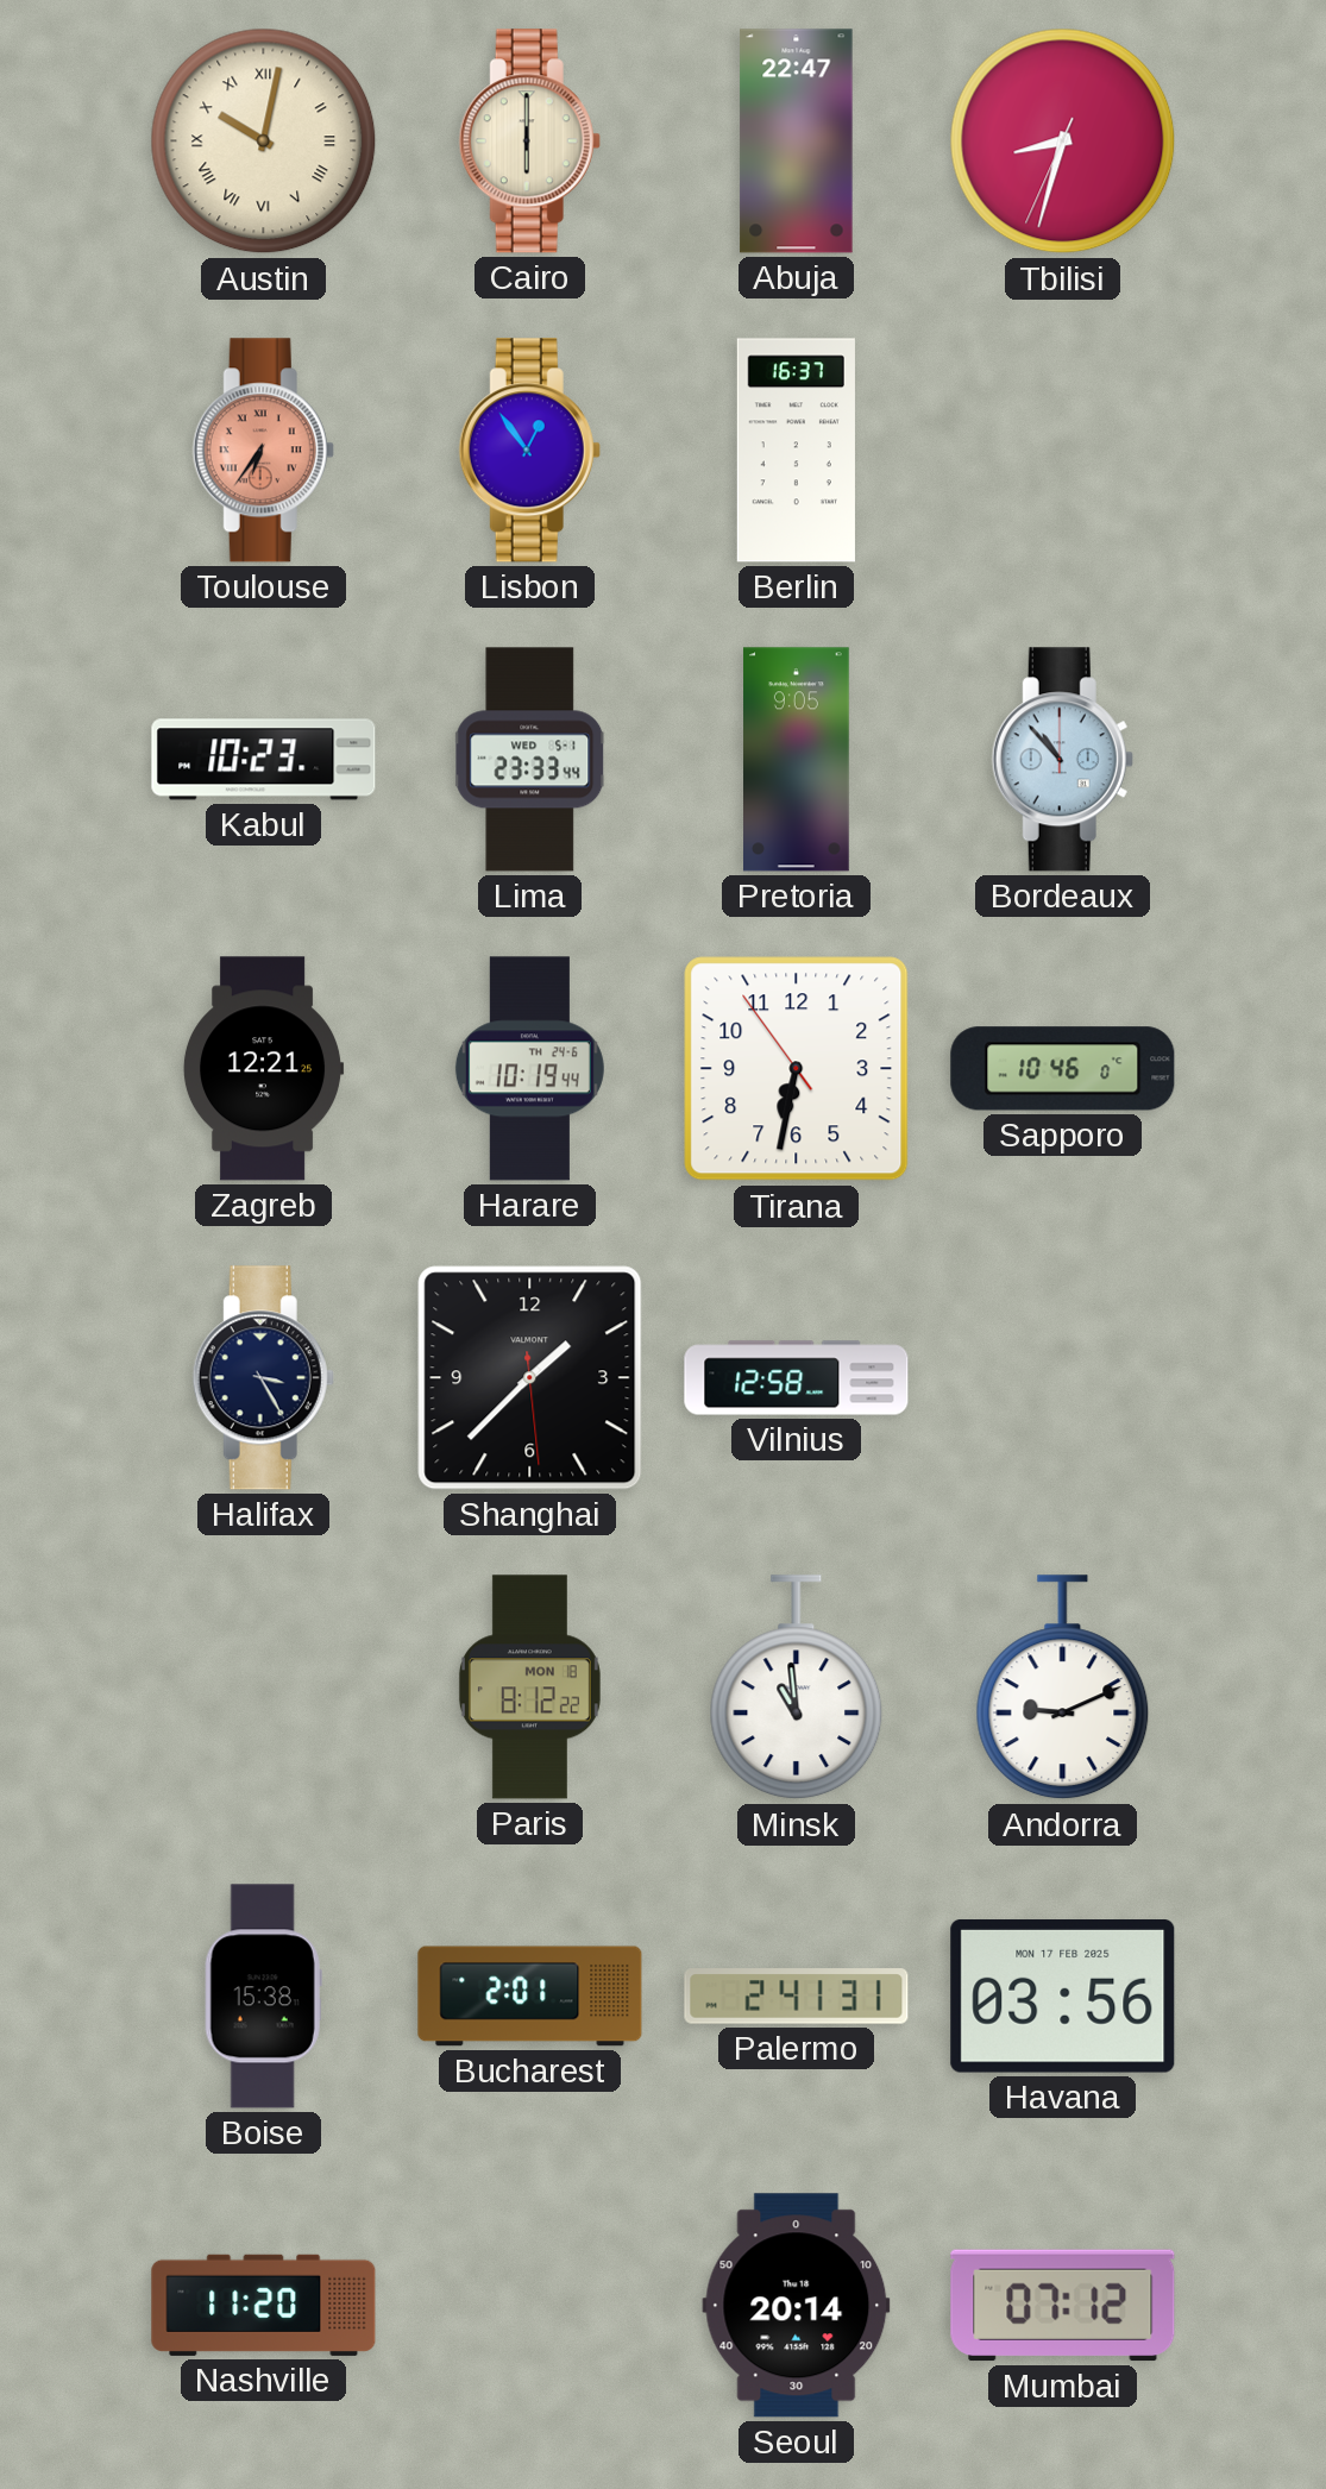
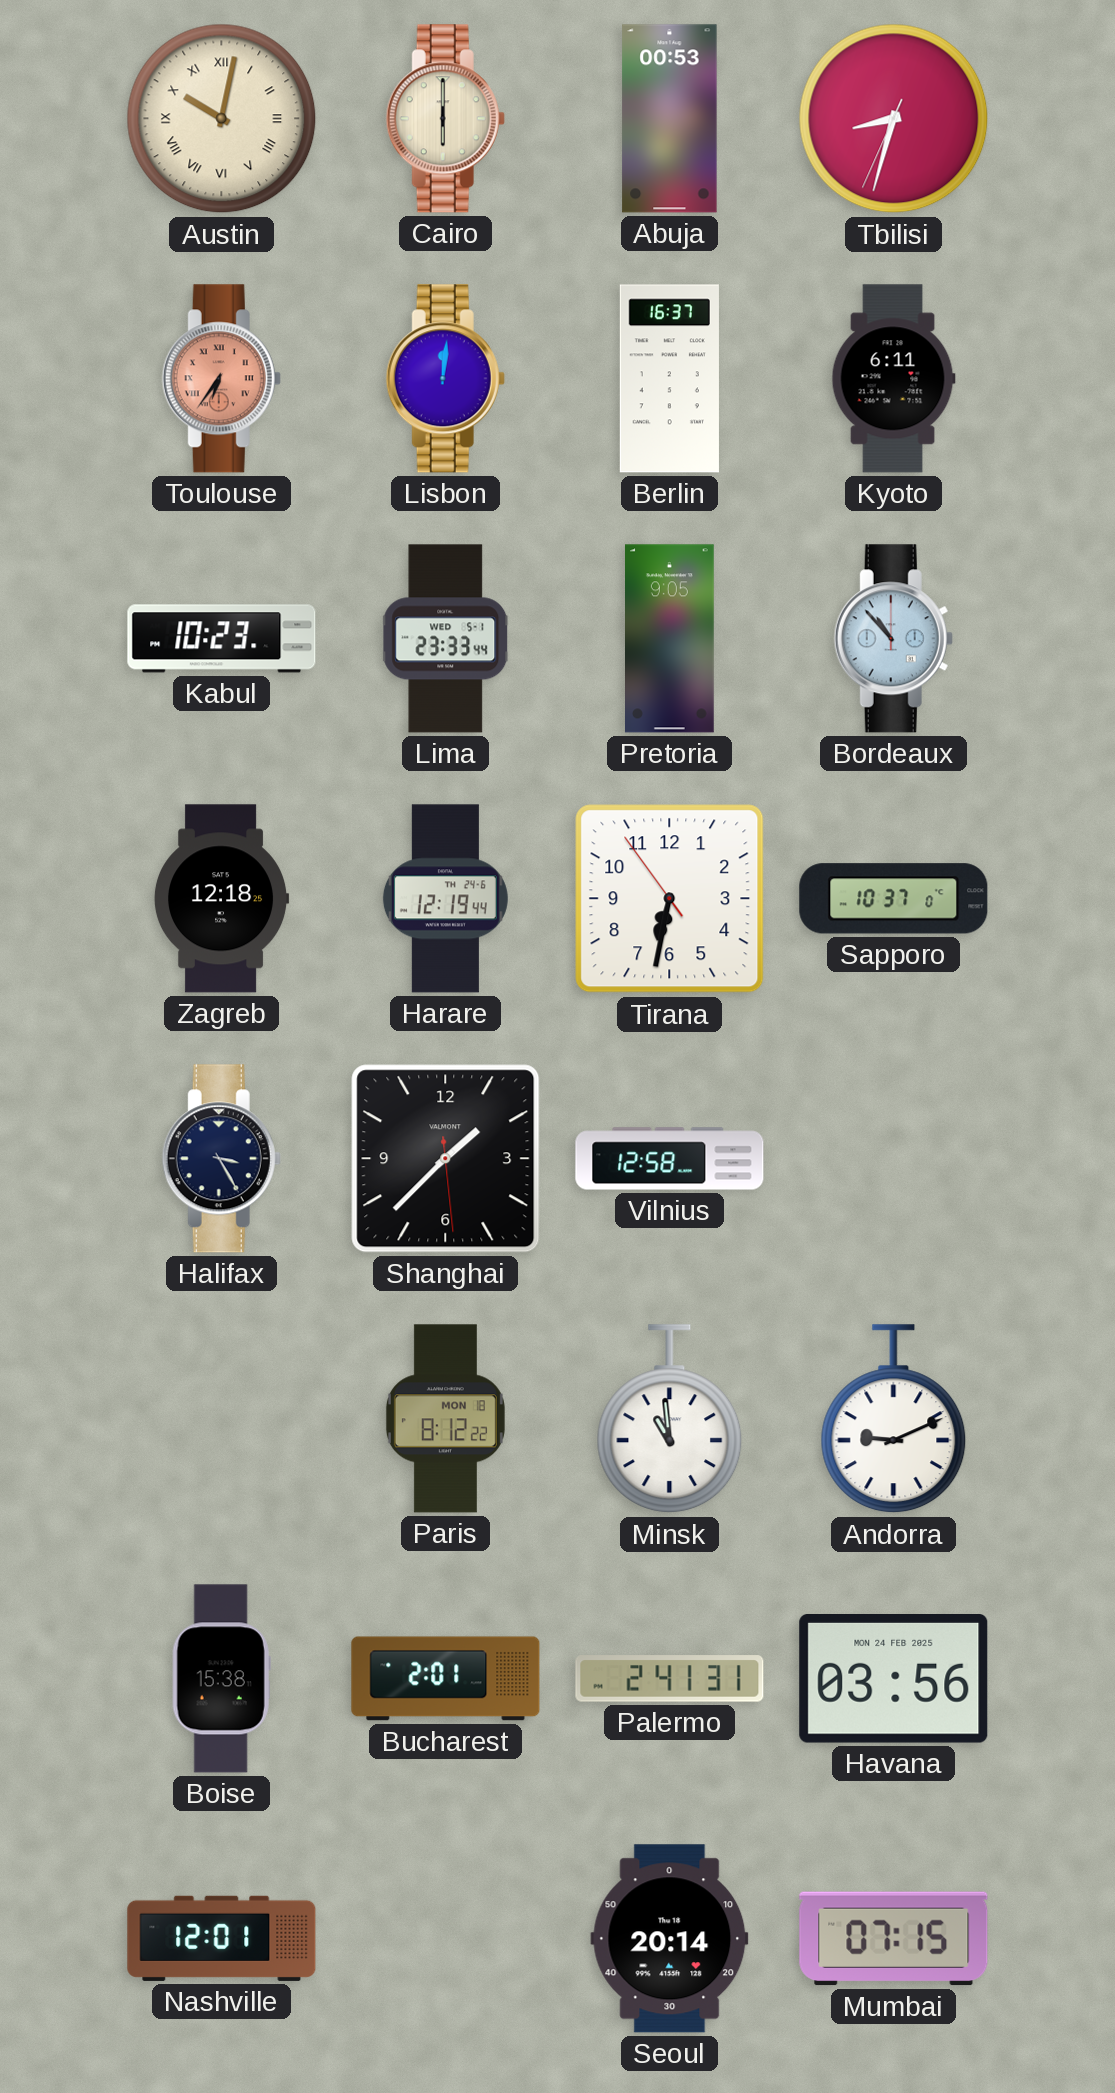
Abuja: 22:47 -> 00:53 (670, 119)
Lisbon: 12:54 -> 12:01 (445, 379)
Kyoto: none -> 6:11 (893, 379)
Zagreb: 12:21 -> 12:18 (221, 899)
Harare: 10:19 -> 12:19 (445, 899)
Sapporo: 10:46 -> 10:37 (894, 899)
Havana date: MON 17 FEB 2025 -> MON 24 FEB 2025 (894, 1679)
Nashville: 11:20 -> 12:01 (222, 1938)
Mumbai: 07:12 -> 07:15 (894, 1939)
